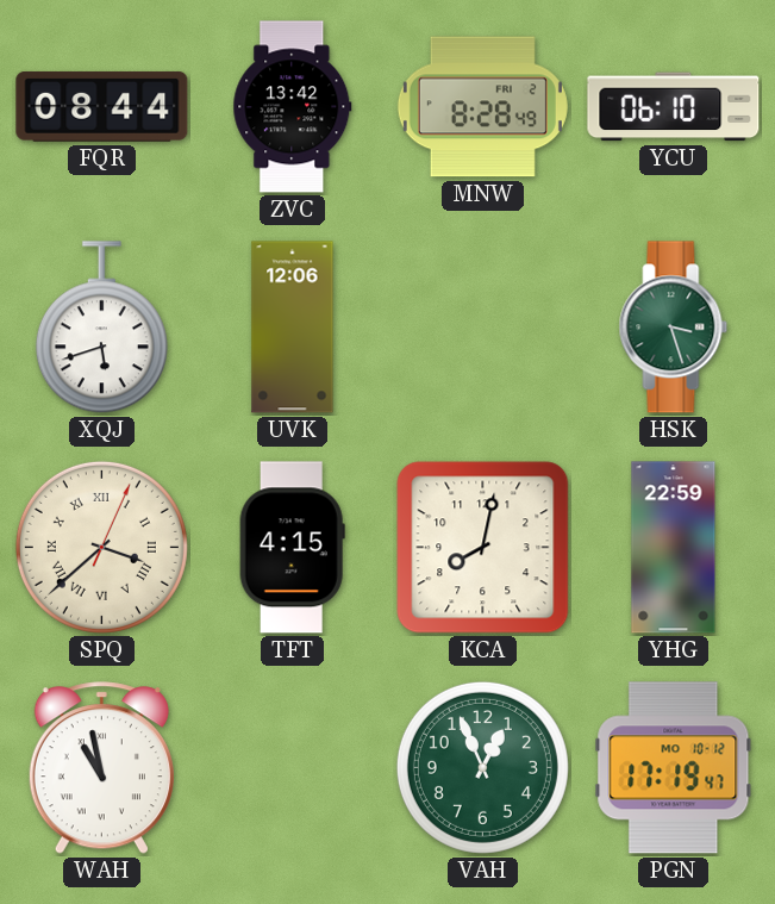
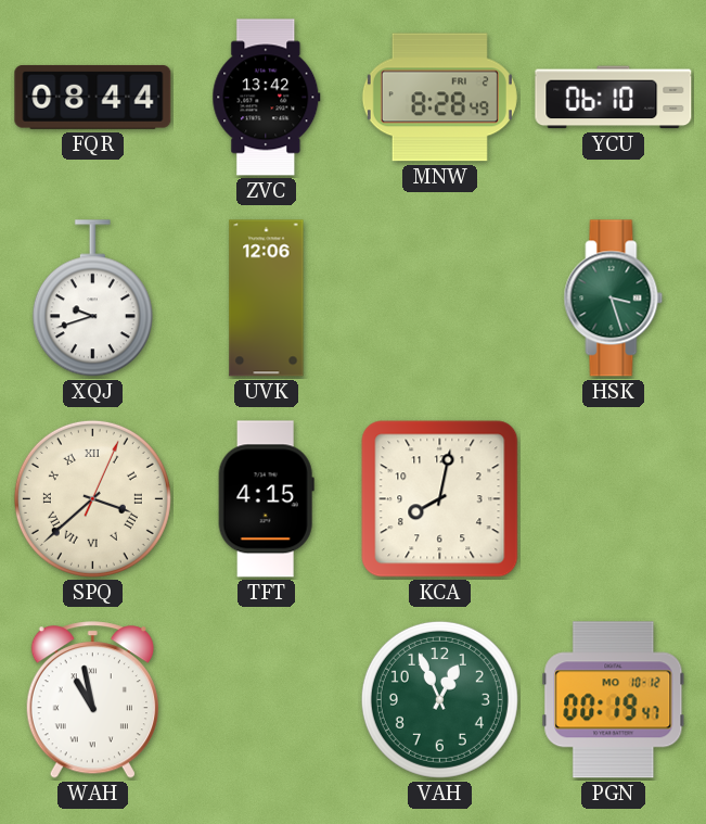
XQJ: 5:42 -> 9:42 (92, 299)
YHG: 22:59 -> none (674, 548)
PGN: 17:19 -> 00:19 (614, 700)
